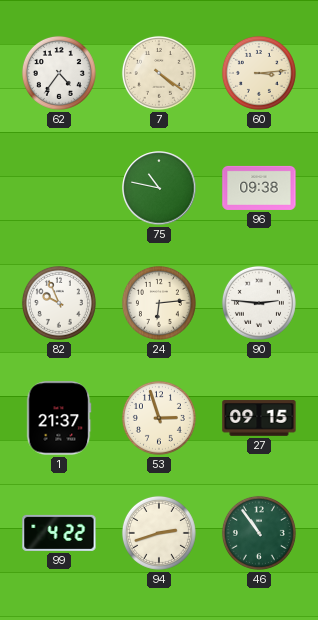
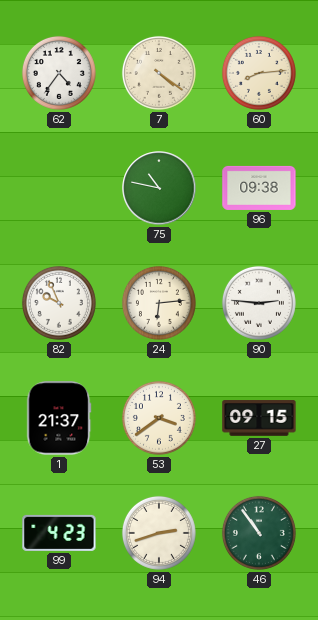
60: 3:14 -> 8:14 (259, 73)
53: 2:57 -> 3:39 (159, 418)
99: 4:22 -> 4:23 (59, 533)
